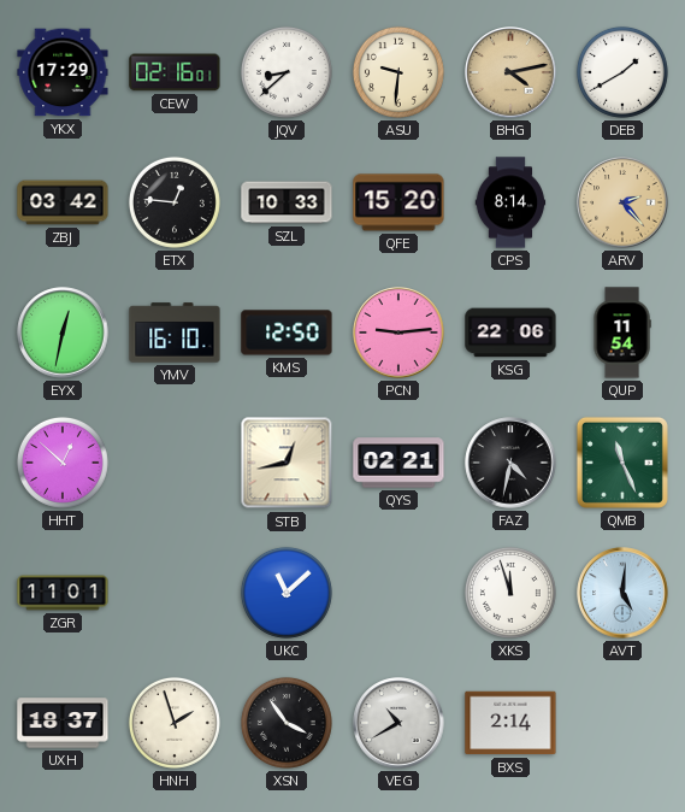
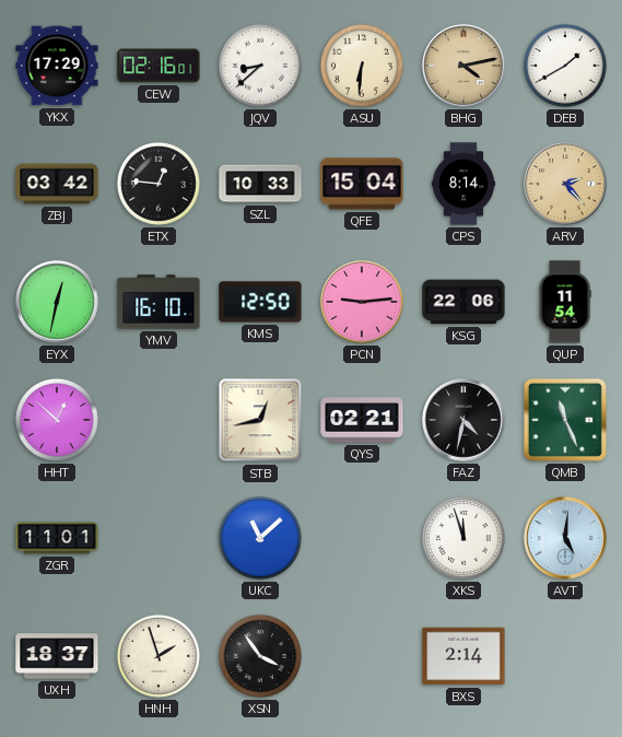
ASU: 9:31 -> 6:31 (362, 66)
QFE: 15:20 -> 15:04 (362, 184)
VEG: 10:40 -> none (398, 723)
